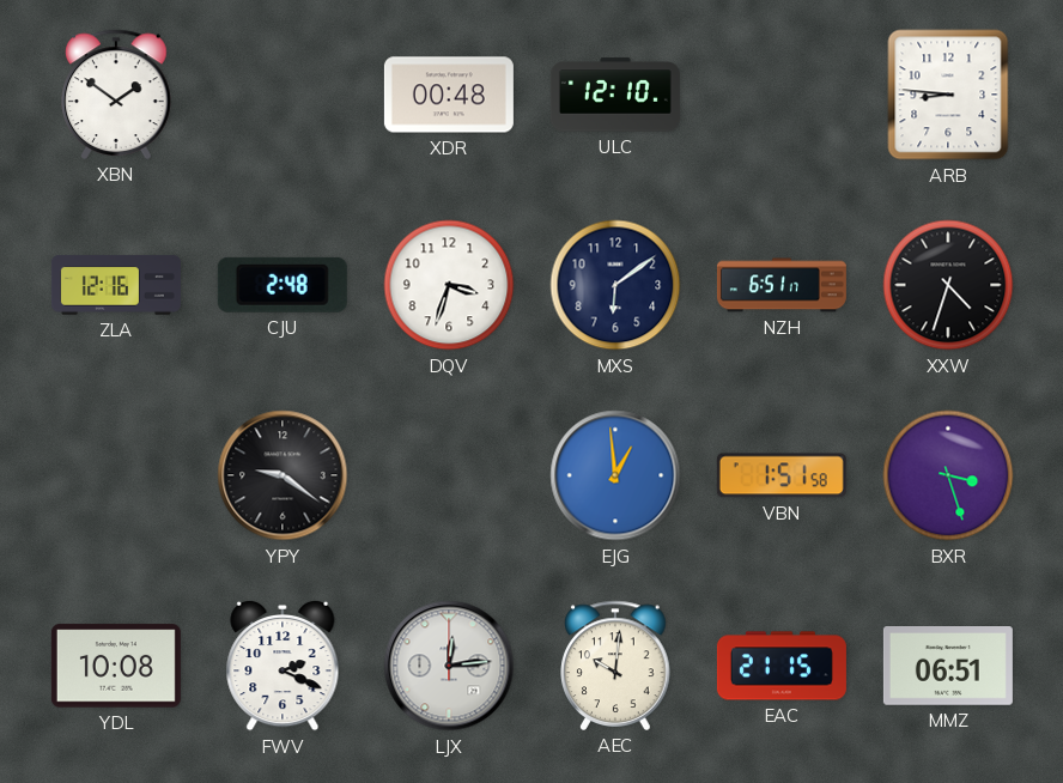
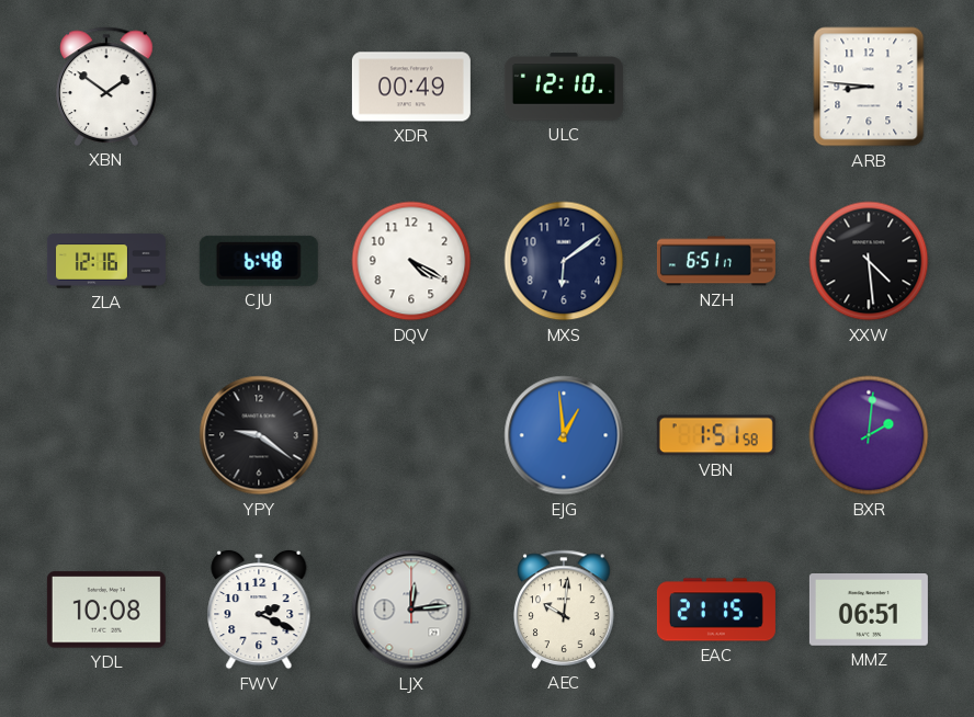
XDR: 00:48 -> 00:49 (411, 87)
CJU: 2:48 -> 6:48 (259, 261)
DQV: 3:33 -> 4:20 (411, 261)
XXW: 4:33 -> 4:29 (869, 261)
BXR: 3:27 -> 2:01 (869, 435)
